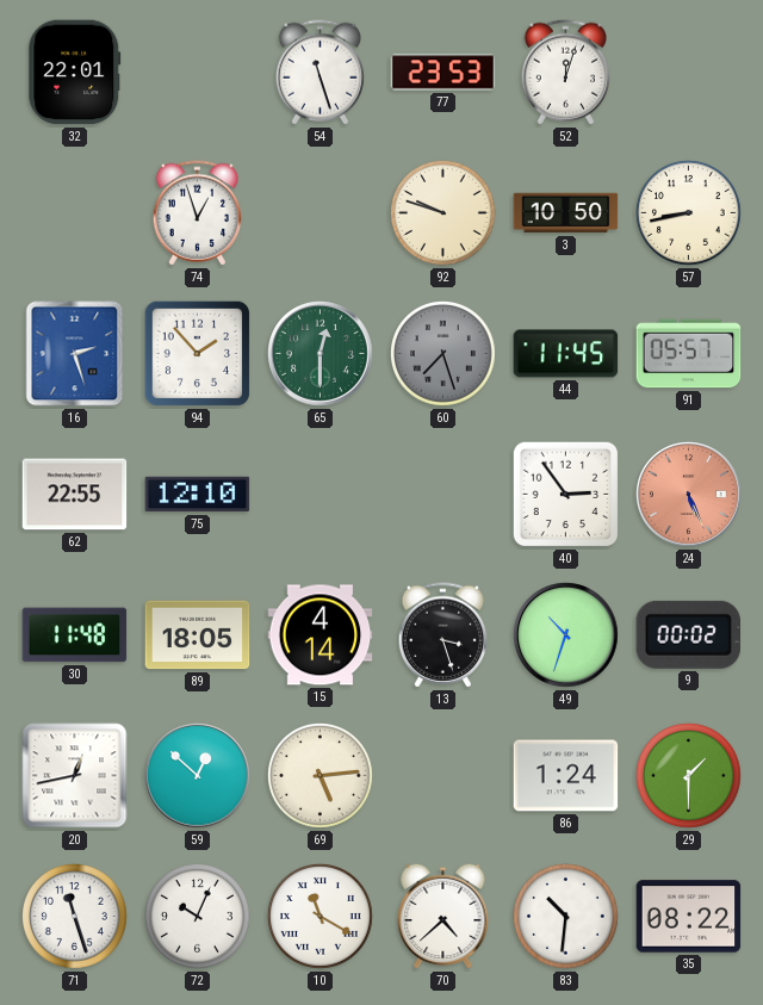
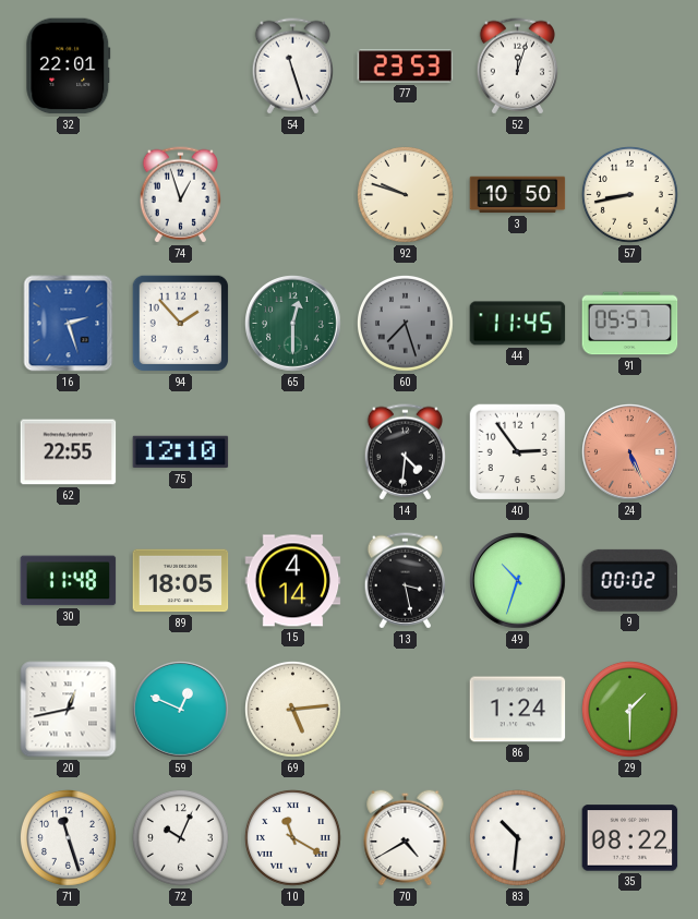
14: none -> 4:31 (405, 452)
13: 3:27 -> 3:28 (405, 581)
59: 12:52 -> 12:49 (181, 710)
70: 4:38 -> 4:40 (406, 837)
